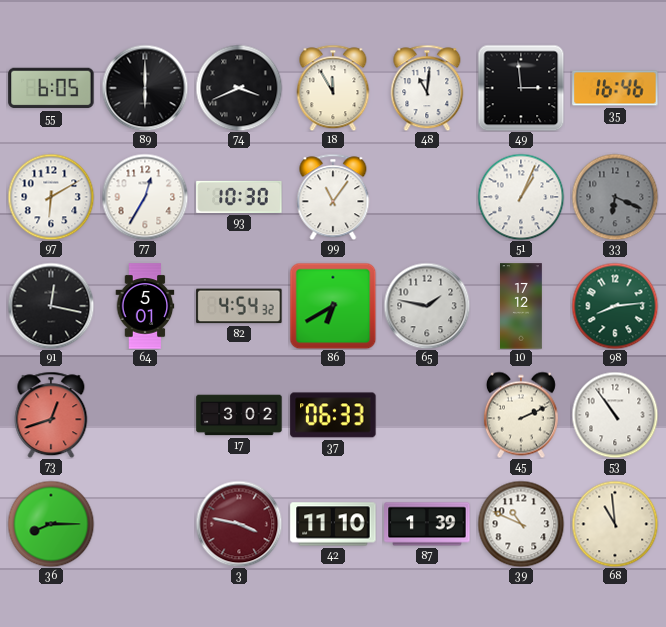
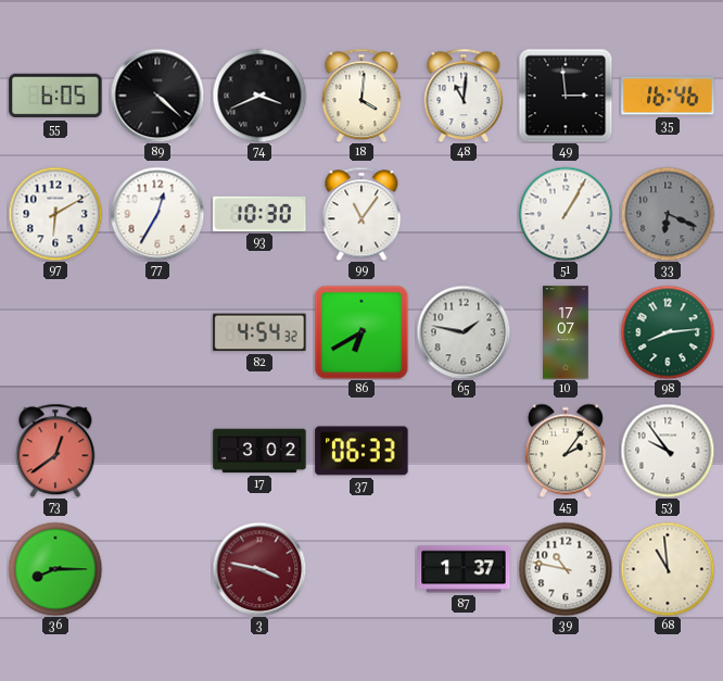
89: 6:00 -> 4:22 (157, 96)
18: 11:55 -> 4:01 (361, 96)
51: 1:04 -> 1:05 (566, 214)
91: 12:17 -> none (51, 306)
64: 5:01 -> none (145, 306)
10: 17:12 -> 17:07 (567, 332)
73: 12:42 -> 12:39 (55, 451)
45: 2:11 -> 2:06 (566, 451)
53: 10:54 -> 9:54 (668, 451)
42: 11:10 -> none (333, 524)
87: 1:39 -> 1:37 (464, 569)
39: 10:49 -> 10:47 (566, 569)
